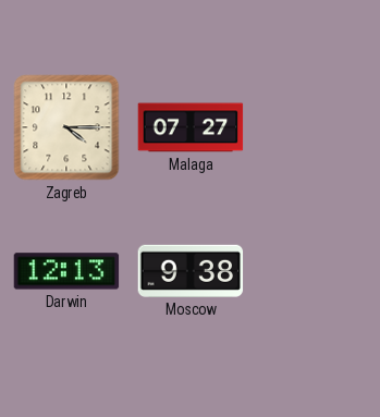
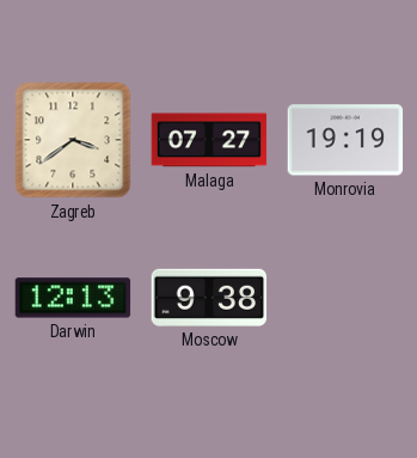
Zagreb: 4:15 -> 3:39 (73, 140)
Monrovia: none -> 19:19 (345, 140)
